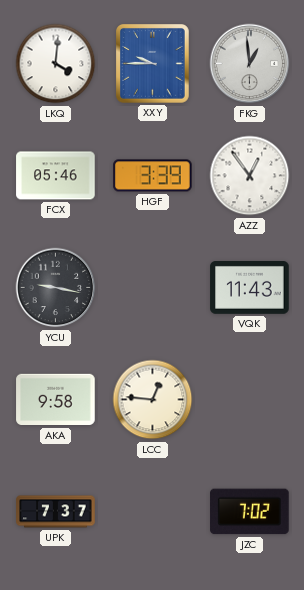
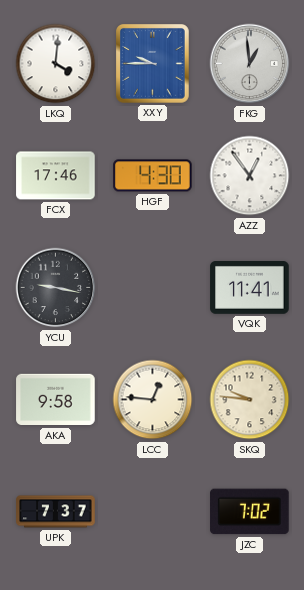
FCX: 05:46 -> 17:46 (56, 176)
HGF: 3:39 -> 4:30 (153, 176)
VQK: 11:43 -> 11:41 (250, 288)
SKQ: none -> 9:46 (250, 400)
